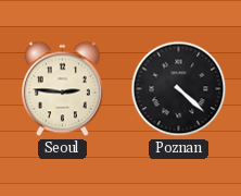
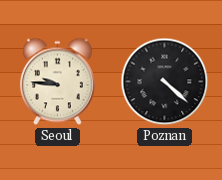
Seoul: 2:46 -> 9:46 (57, 82)
